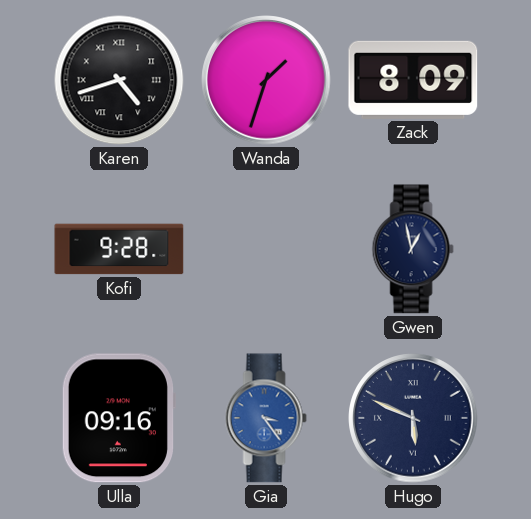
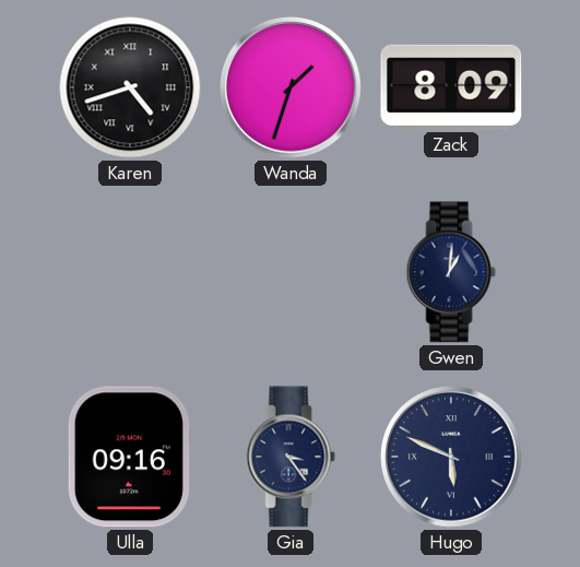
Kofi: 9:28 -> none (119, 249)
Gwen: 12:58 -> 1:01 (451, 272)
Gia dial: blue -> navy (291, 457)
